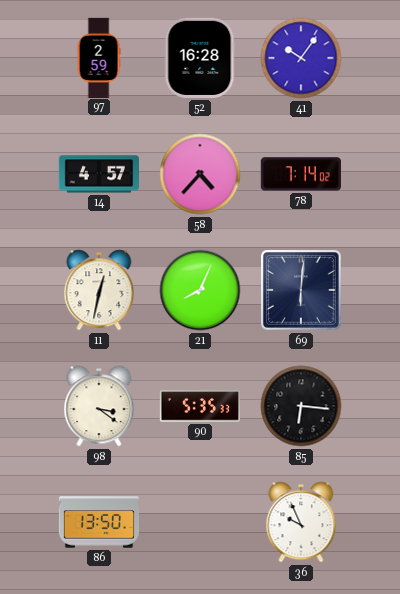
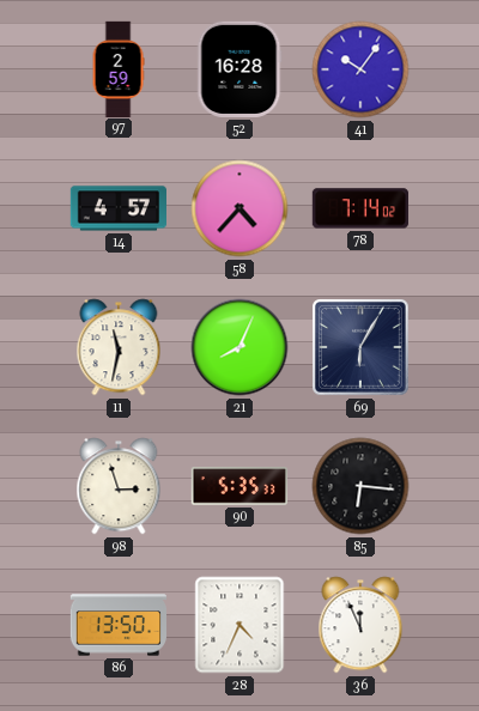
11: 12:32 -> 11:32 (119, 347)
69: 6:01 -> 6:05 (362, 348)
98: 3:21 -> 2:57 (119, 486)
28: none -> 4:34 (239, 625)
36: 9:56 -> 11:56 (360, 625)
